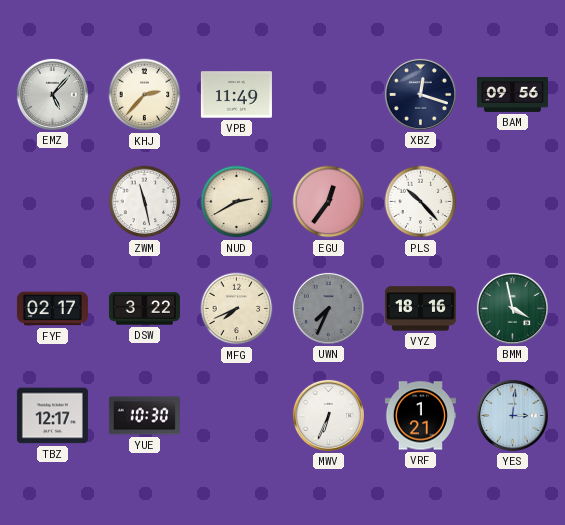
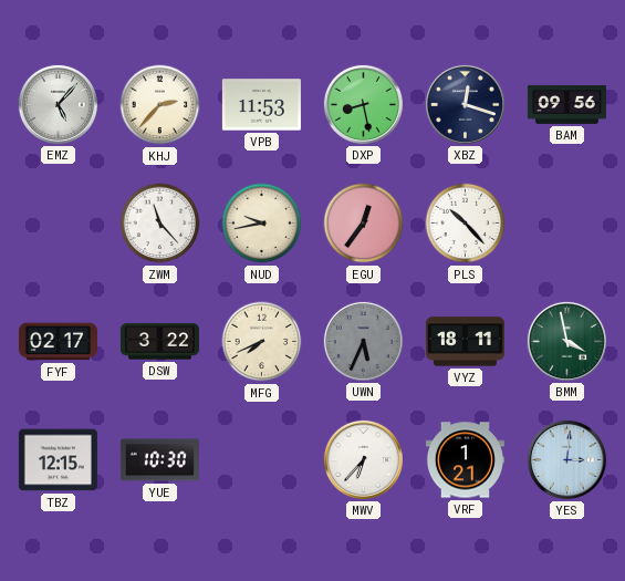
VPB: 11:49 -> 11:53 (261, 105)
DXP: none -> 8:28 (363, 104)
ZWM: 11:28 -> 11:23 (160, 224)
NUD: 2:40 -> 9:43 (262, 224)
UWN: 7:34 -> 5:34 (363, 341)
VYZ: 18:16 -> 18:11 (465, 342)
TBZ: 12:17 -> 12:15 (58, 460)
MWV: 6:34 -> 6:37 (363, 459)
